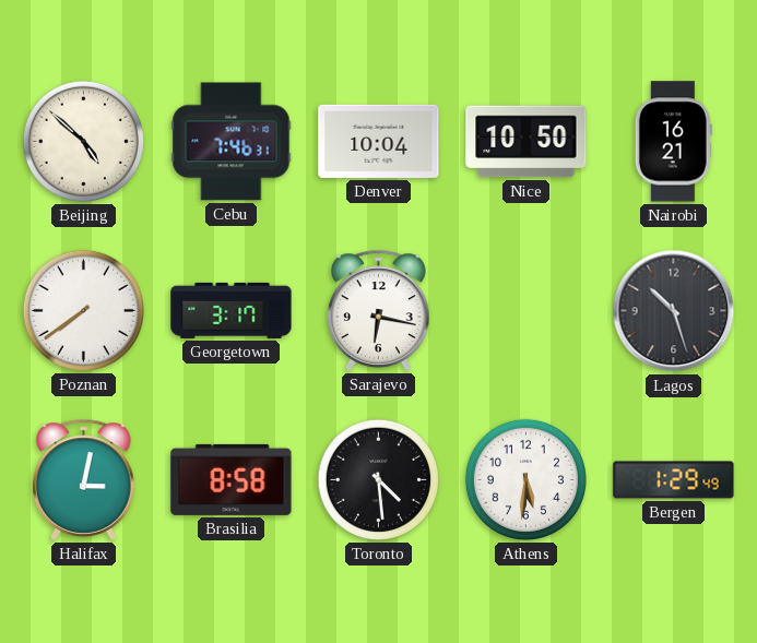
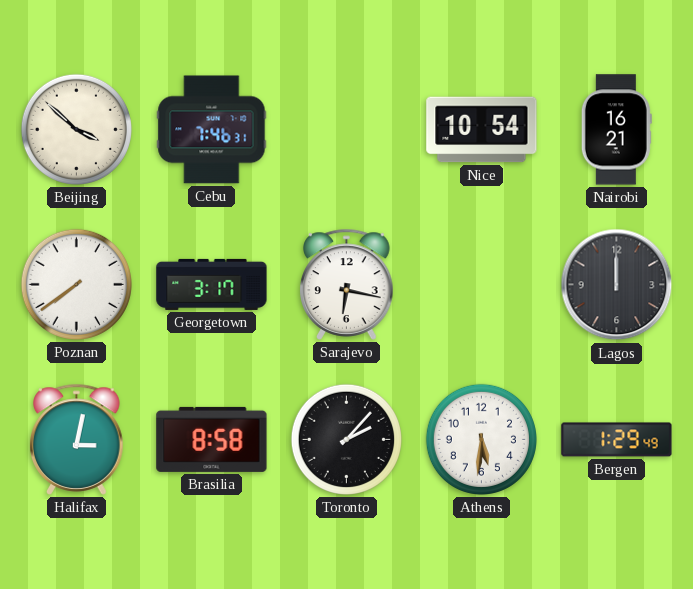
Beijing: 4:52 -> 3:52 (76, 129)
Denver: 10:04 -> none (379, 141)
Nice: 10:50 -> 10:54 (482, 130)
Lagos: 10:27 -> 12:00 (617, 285)
Toronto: 4:29 -> 2:07 (346, 439)
